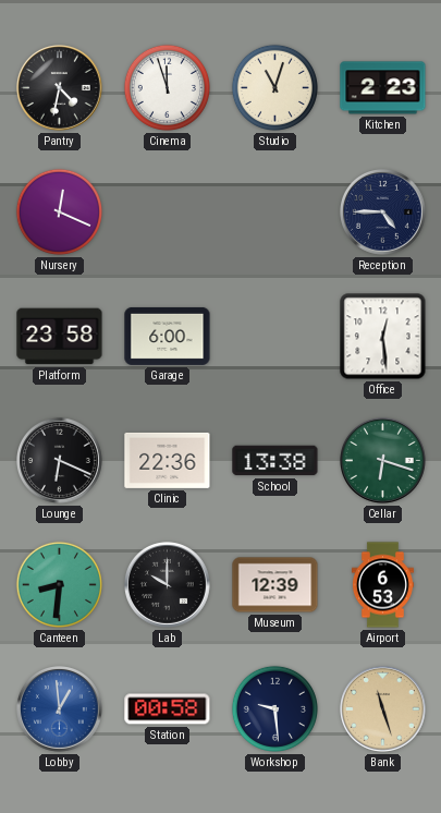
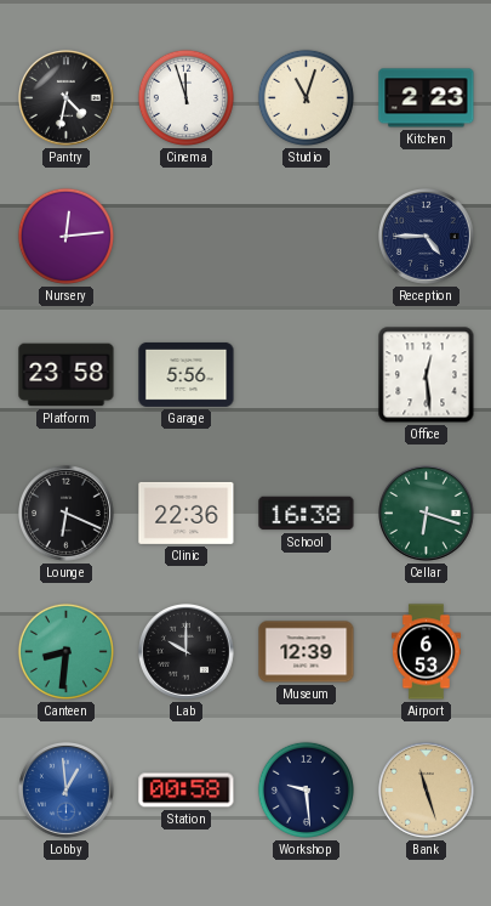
Nursery: 12:19 -> 12:14 (65, 236)
Garage: 6:00 -> 5:56 (187, 374)
School: 13:38 -> 16:38 (307, 514)
